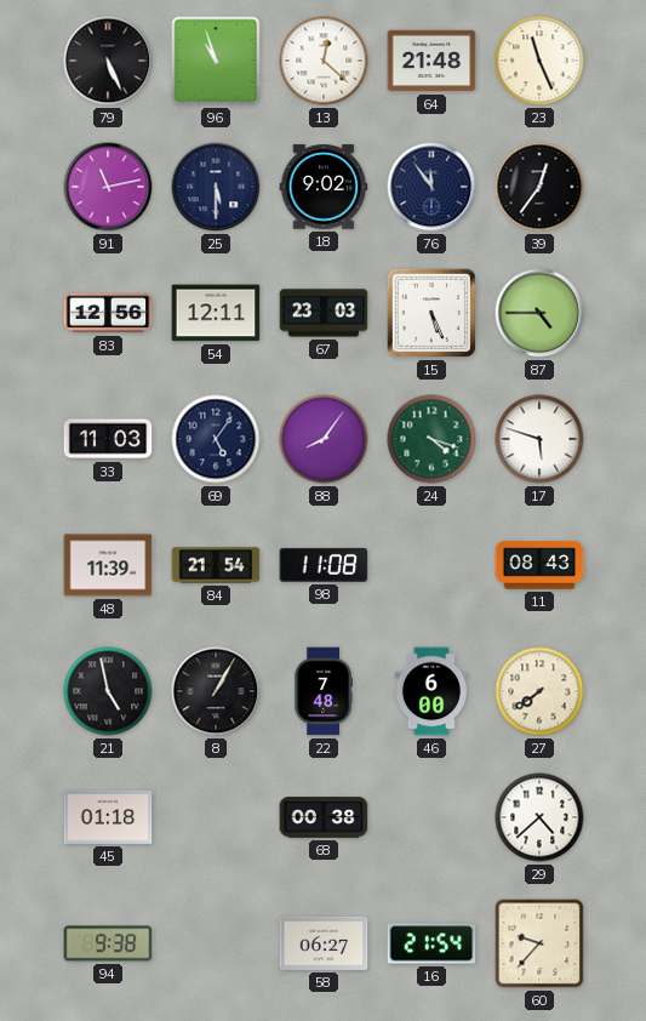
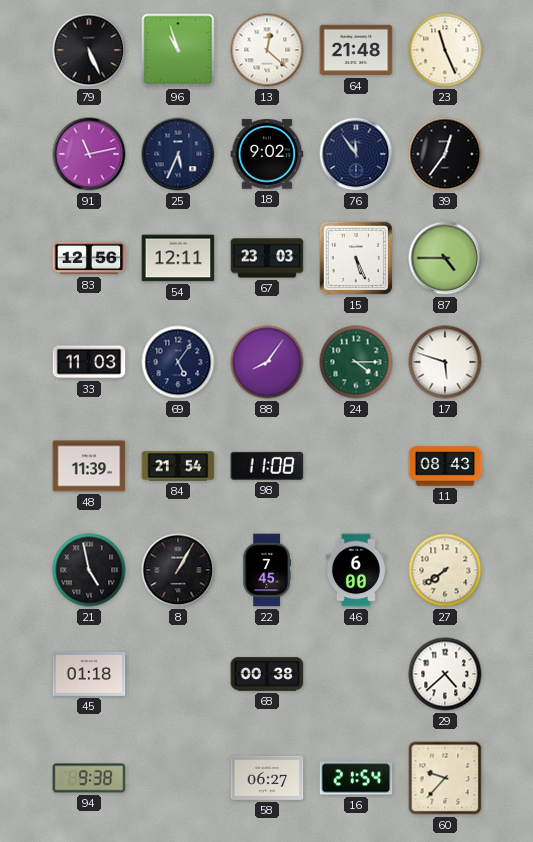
25: 5:30 -> 5:34 (178, 154)
24: 4:18 -> 4:15 (356, 362)
22: 7:48 -> 7:45 (267, 570)
